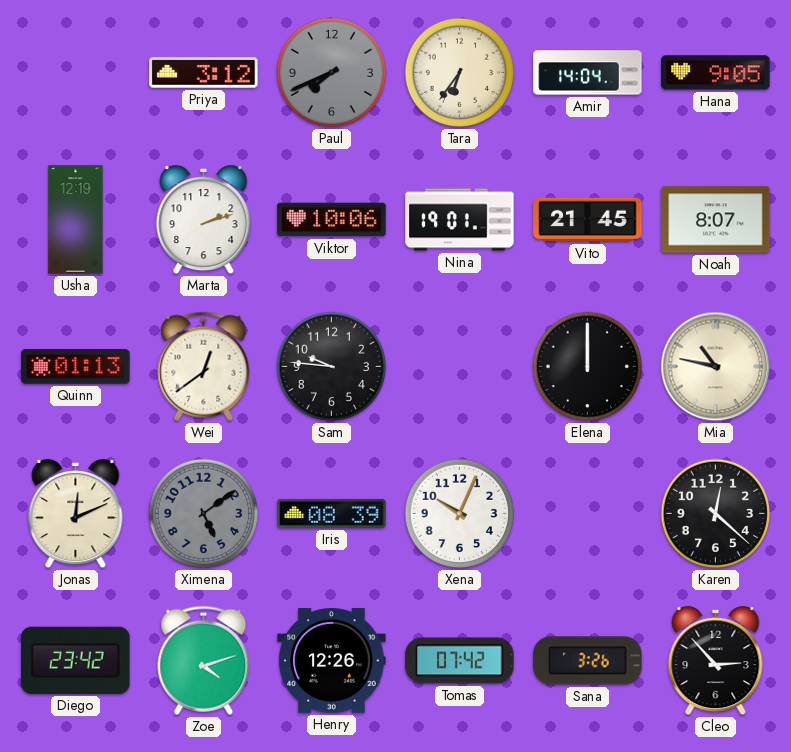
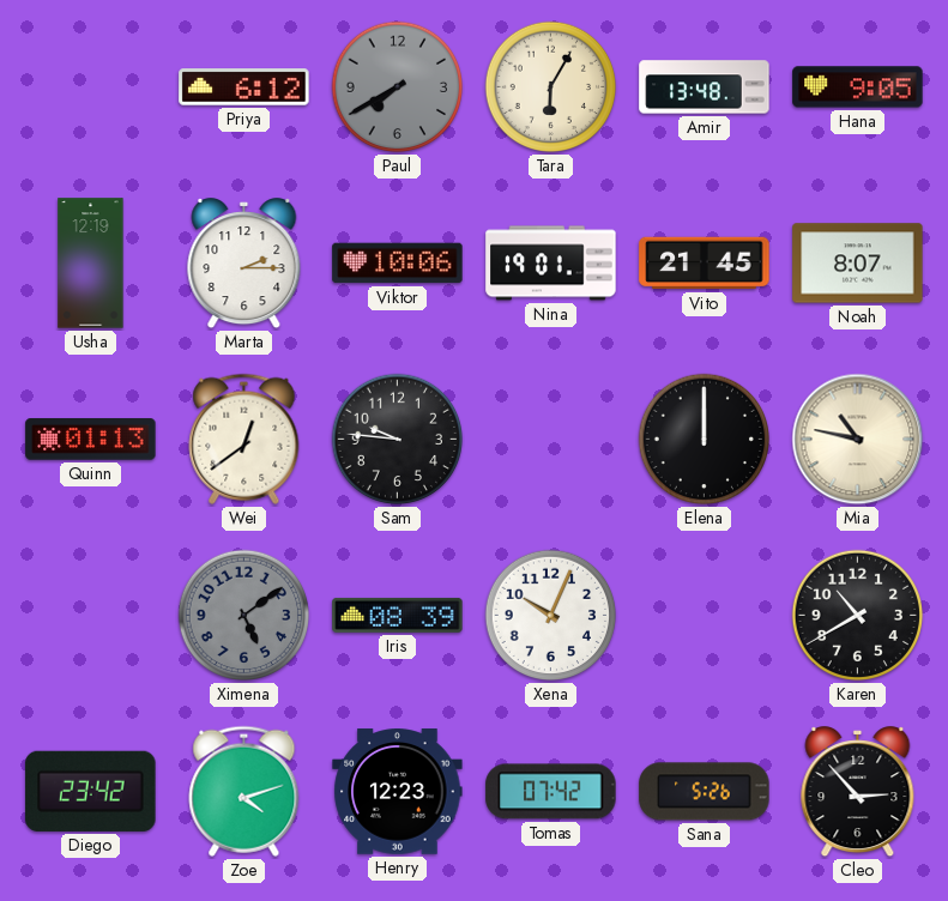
Priya: 3:12 -> 6:12 (244, 87)
Paul: 7:41 -> 7:40 (398, 87)
Tara: 6:36 -> 6:05 (551, 87)
Amir: 14:04 -> 13:48 (705, 87)
Marta: 2:12 -> 2:15 (244, 264)
Jonas: 12:11 -> none (76, 514)
Karen: 12:22 -> 10:40 (858, 616)
Henry: 12:26 -> 12:23 (398, 792)
Sana: 3:26 -> 5:26 (705, 792)
